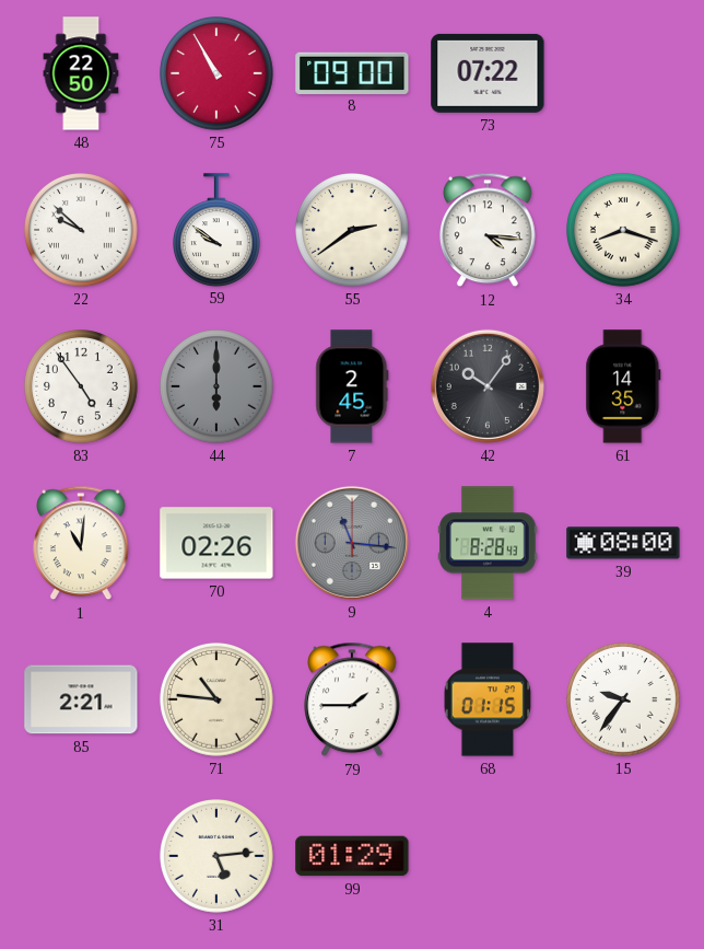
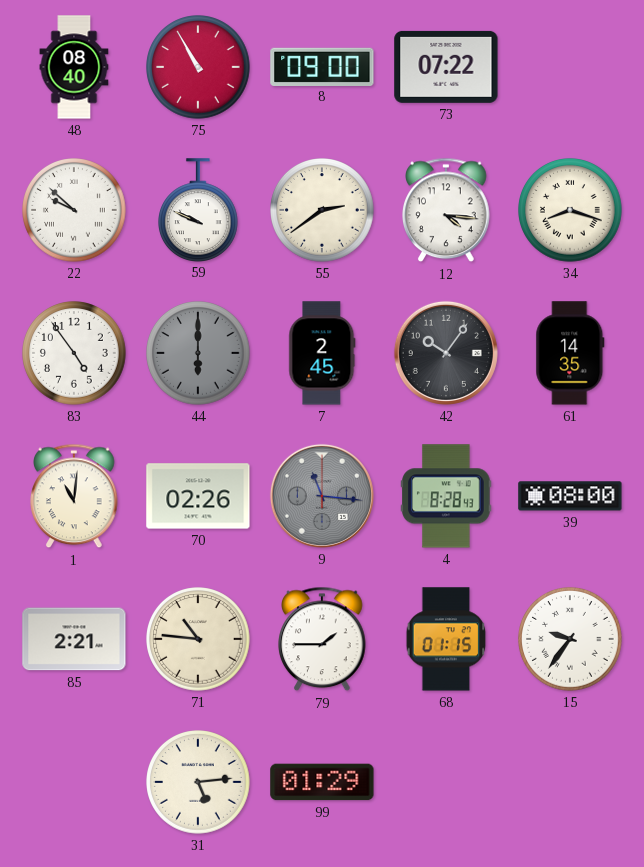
48: 22:50 -> 08:40 (74, 67)
59: 9:51 -> 9:49 (199, 210)
